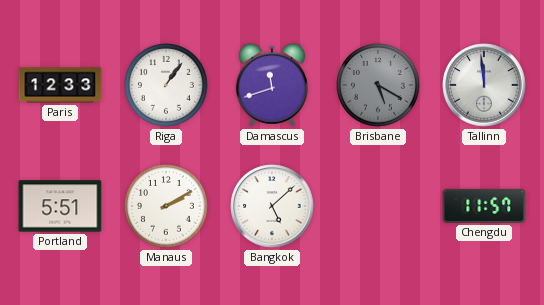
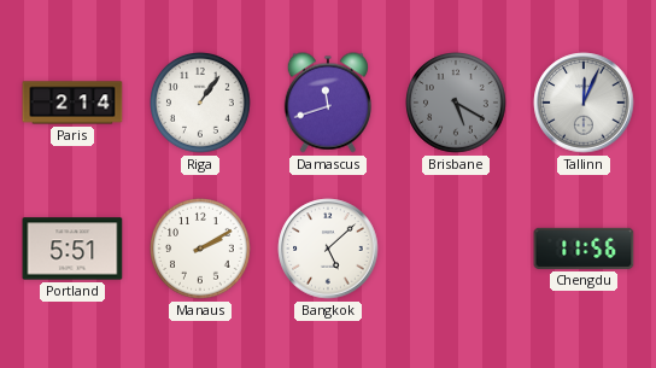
Paris: 12:33 -> 2:14 (72, 103)
Tallinn: 11:59 -> 12:04 (584, 103)
Chengdu: 11:57 -> 11:56 (584, 249)
